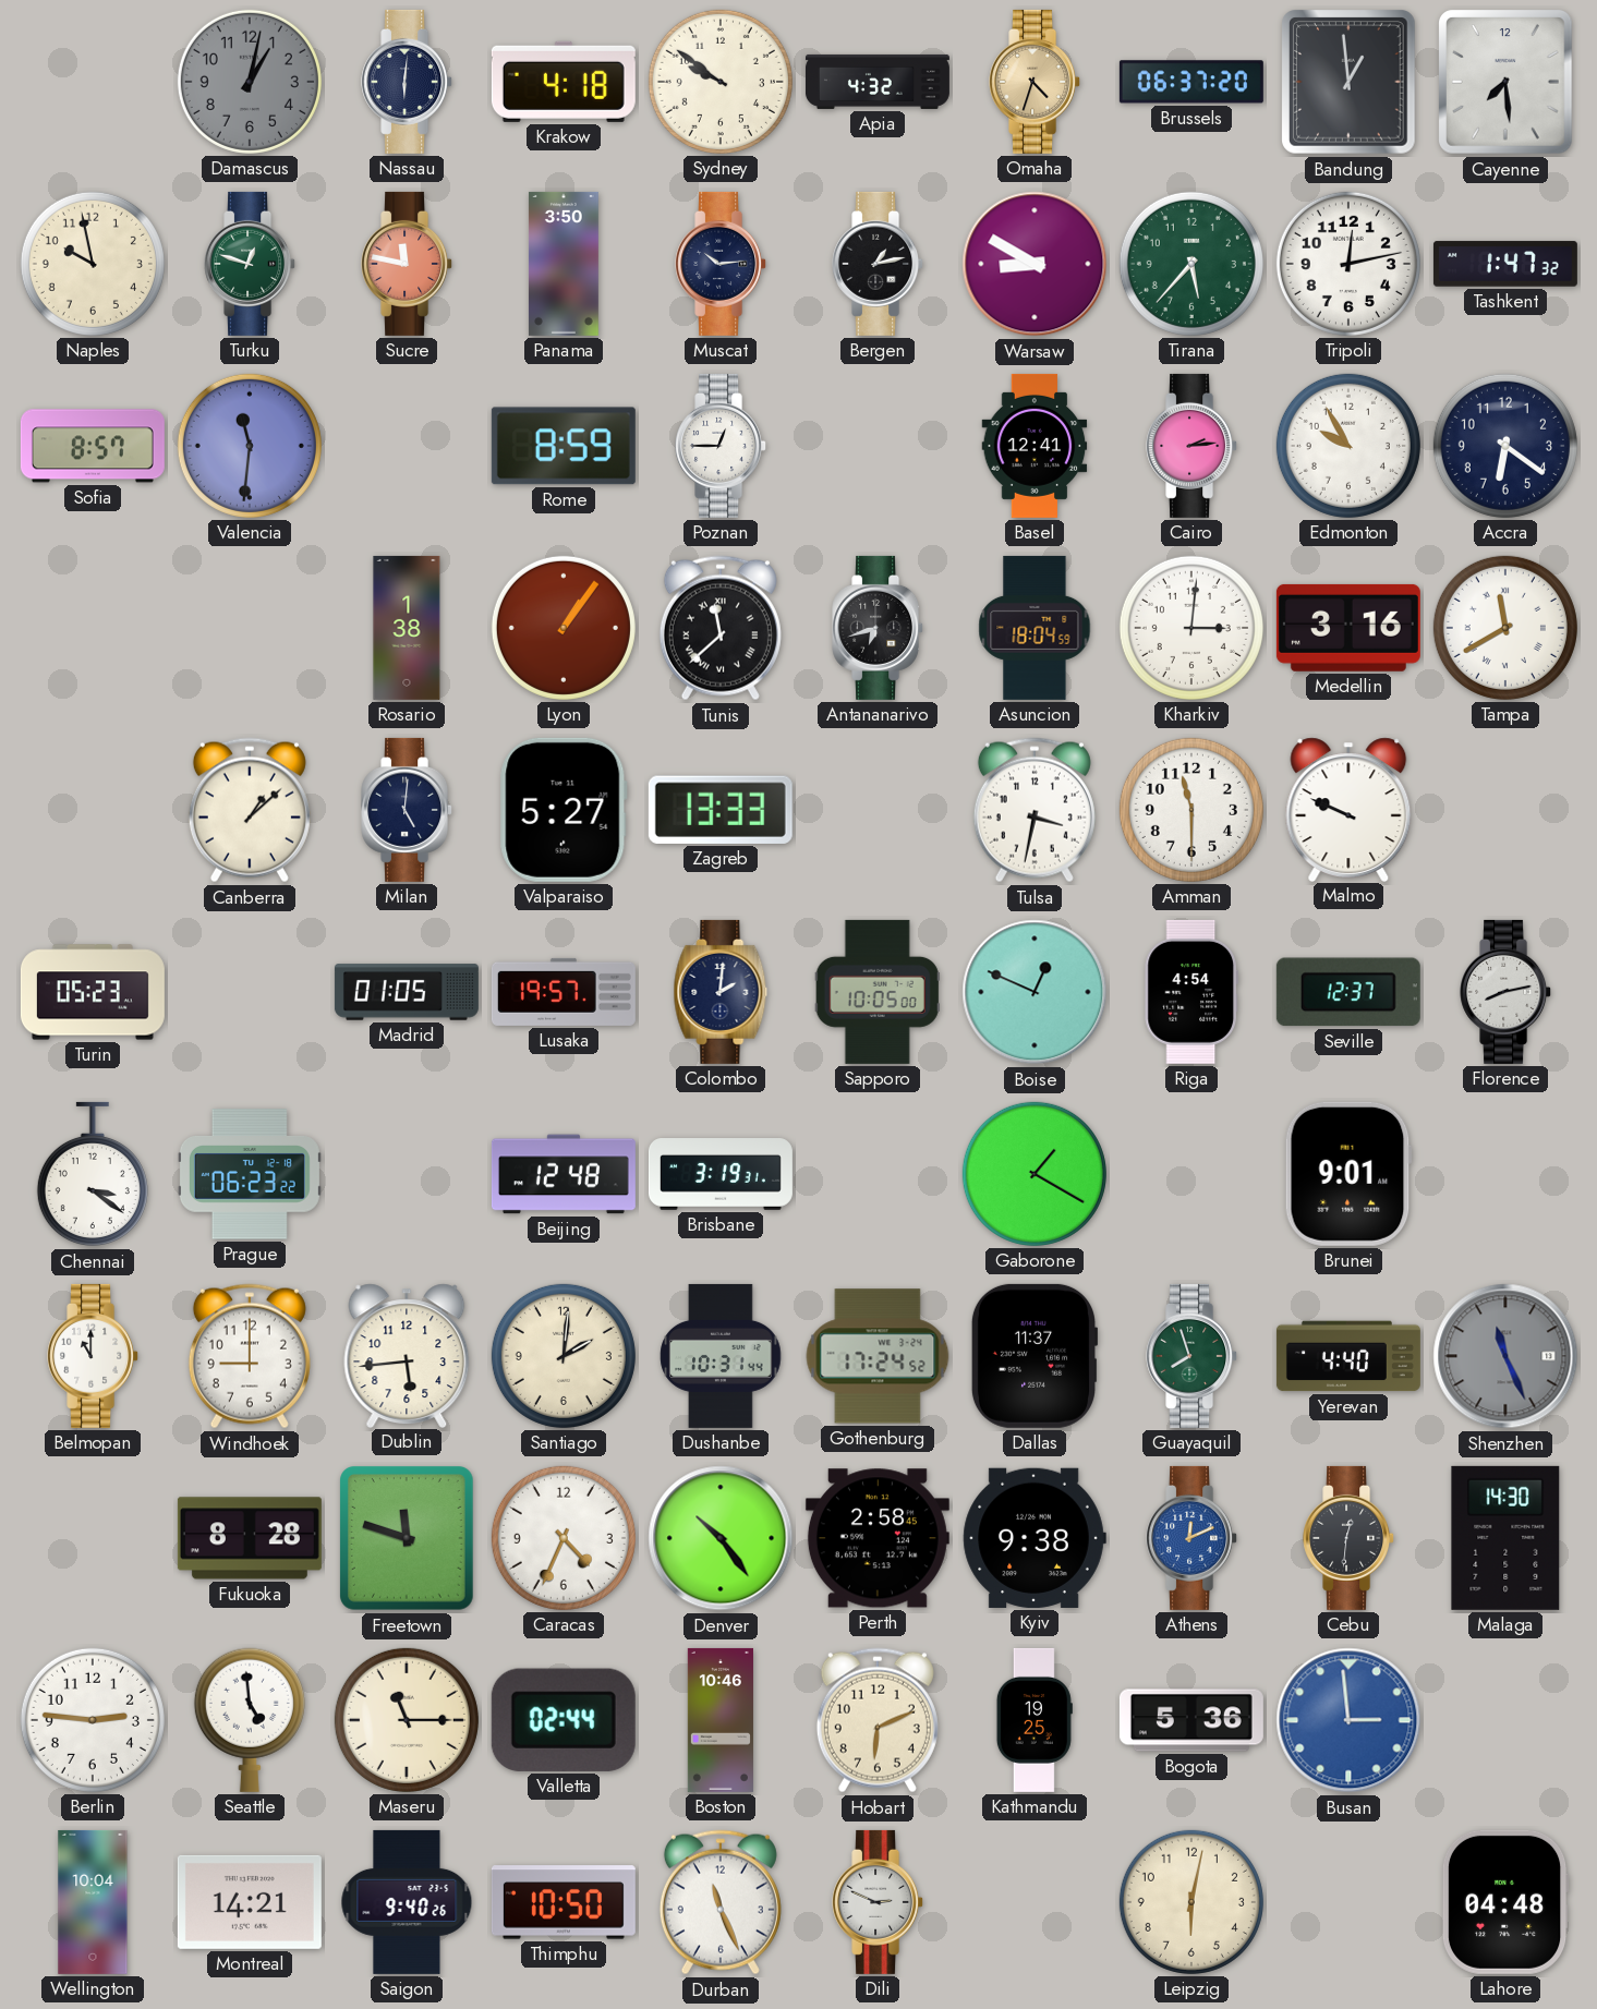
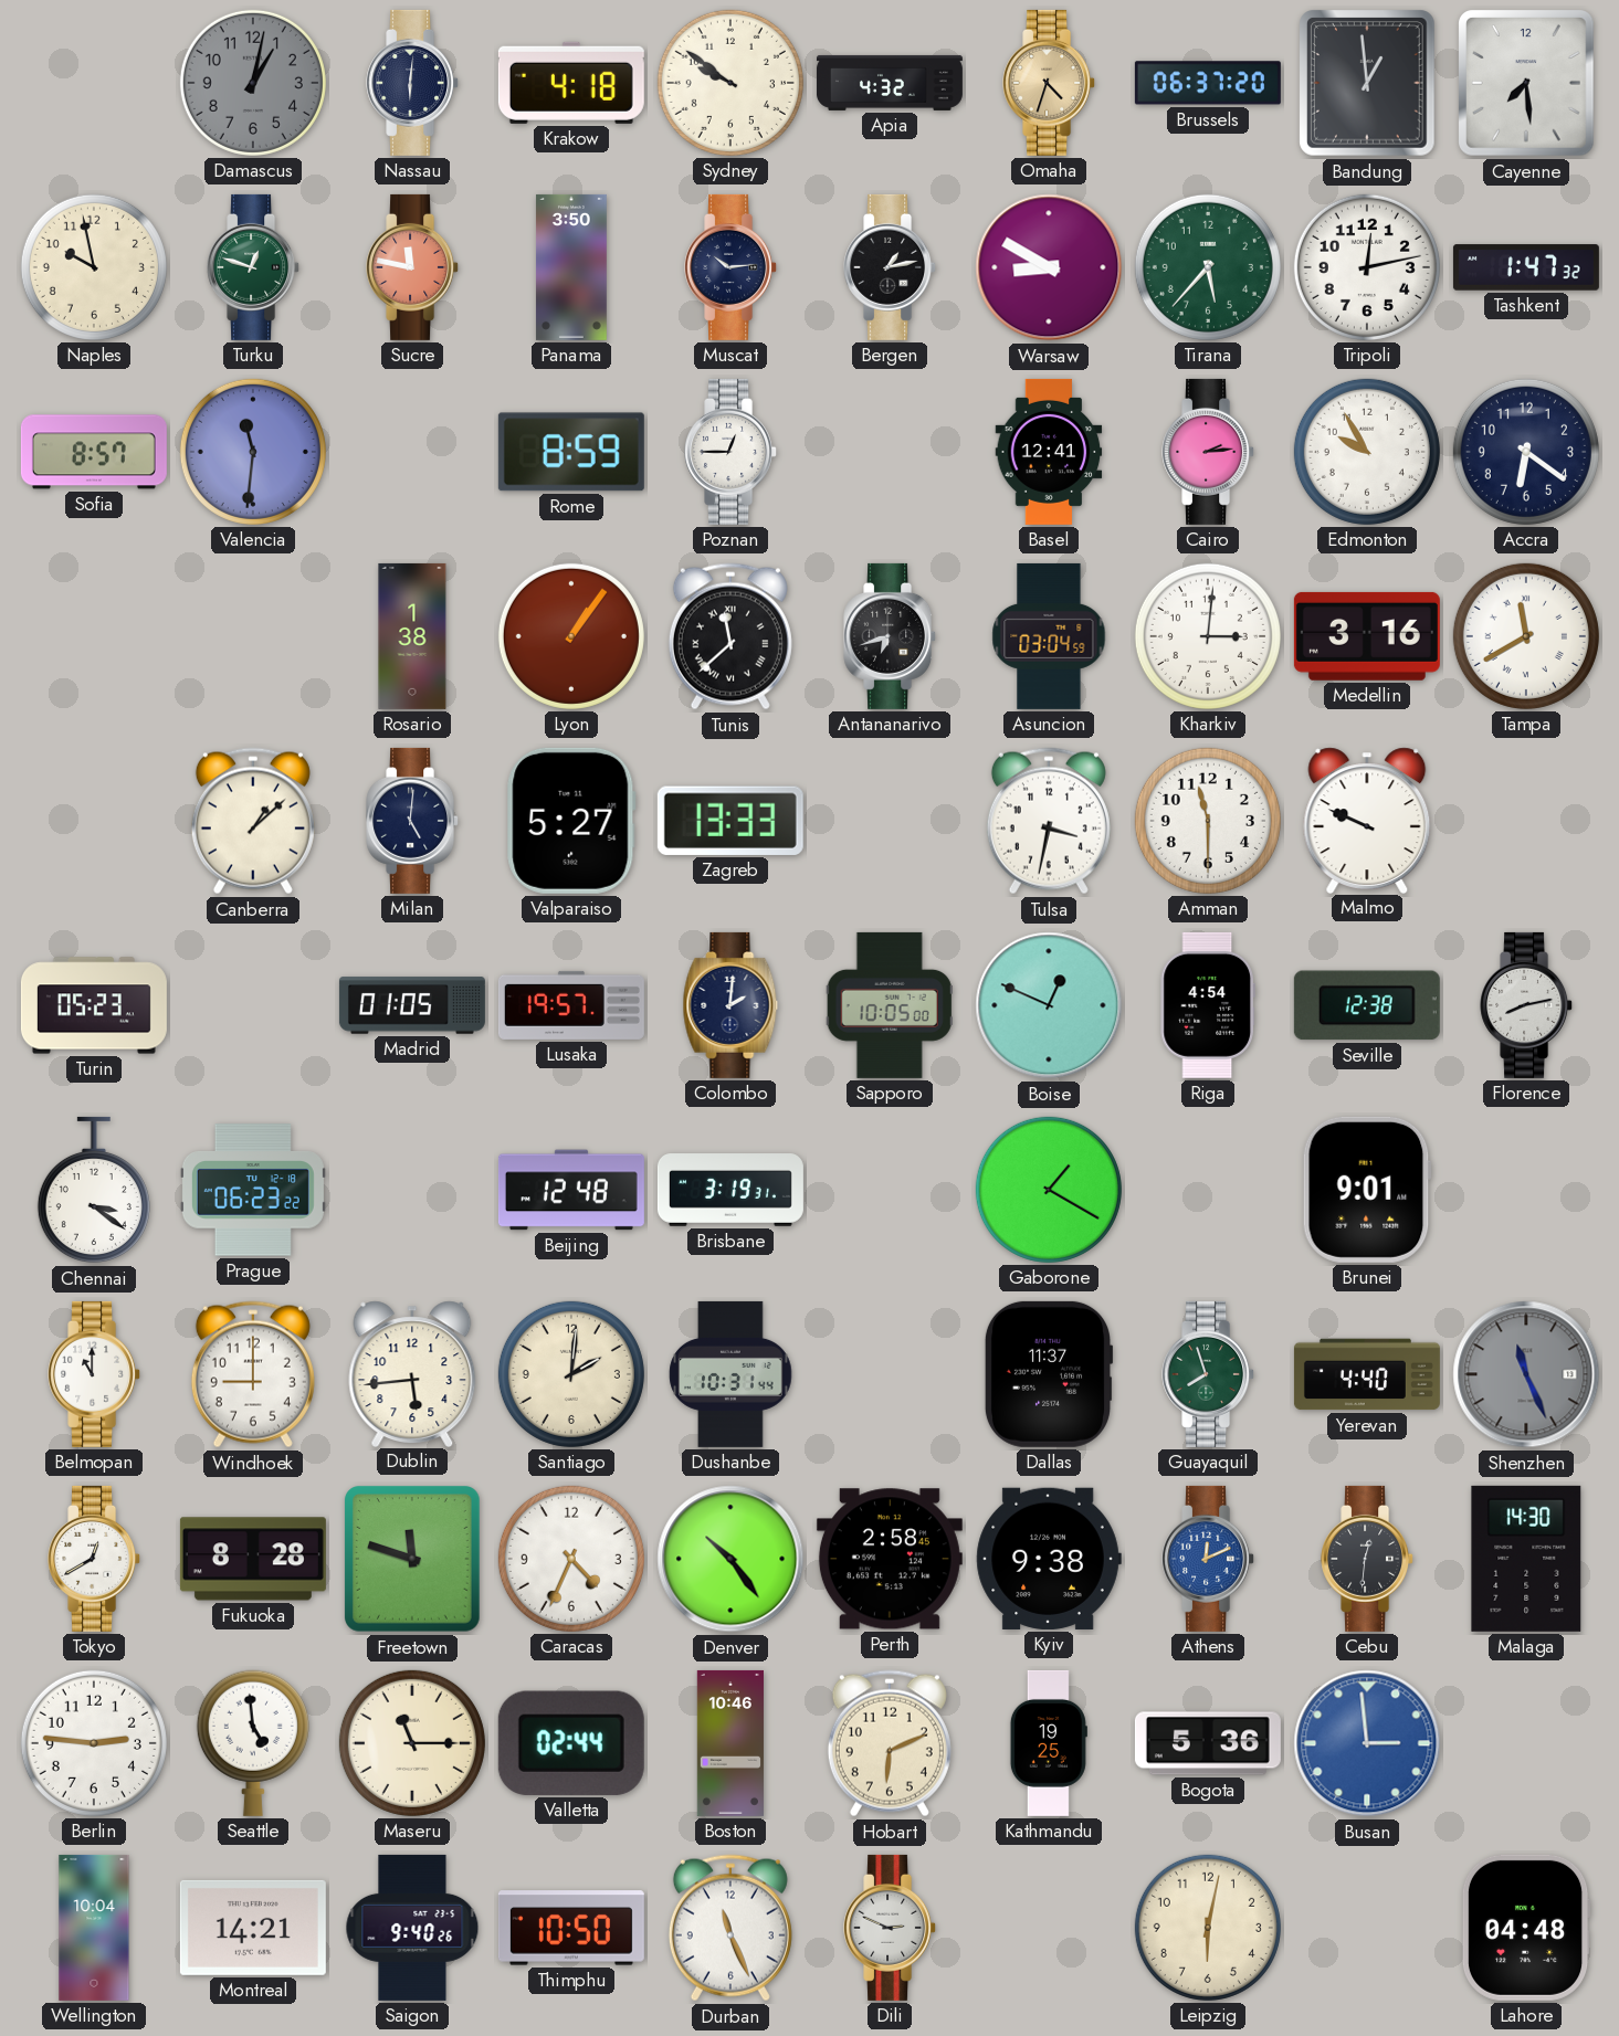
Asuncion: 18:04 -> 03:04 (1049, 636)
Seville: 12:37 -> 12:38 (1367, 1005)
Gothenburg: 17:24 -> none (878, 1356)
Tokyo: none -> 12:40 (95, 1559)
